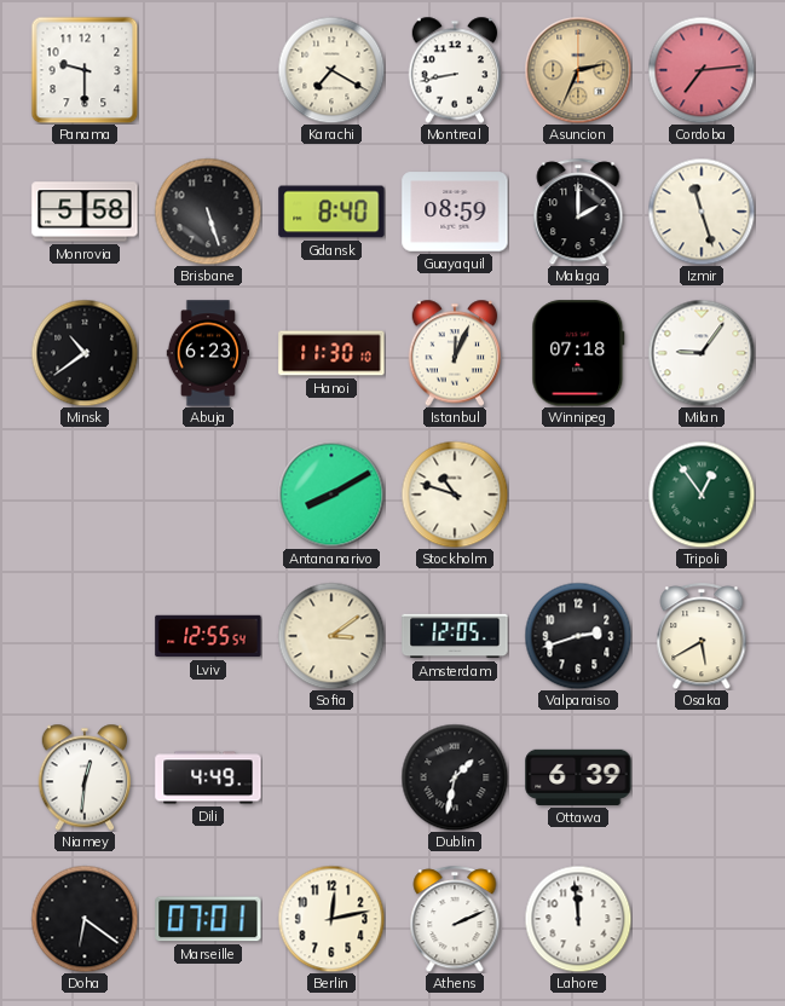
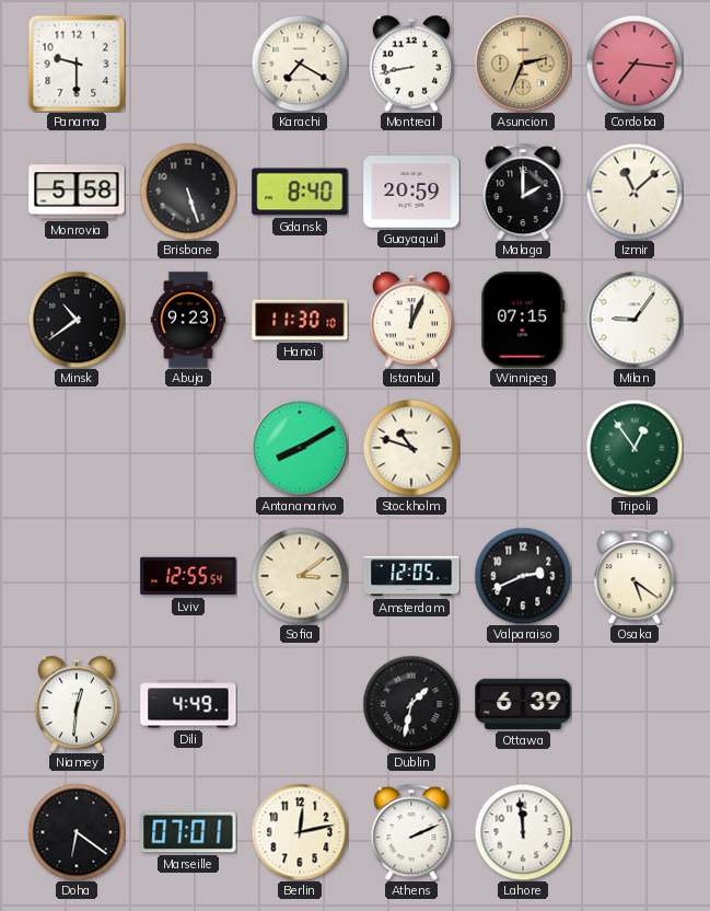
Cordoba: 7:14 -> 7:16 (635, 64)
Guayaquil: 08:59 -> 20:59 (411, 192)
Izmir: 11:27 -> 11:08 (635, 192)
Abuja: 6:23 -> 9:23 (188, 320)
Winnipeg: 07:18 -> 07:15 (523, 320)
Valparaiso: 2:42 -> 2:41 (523, 576)
Osaka: 5:40 -> 5:21 (635, 576)
